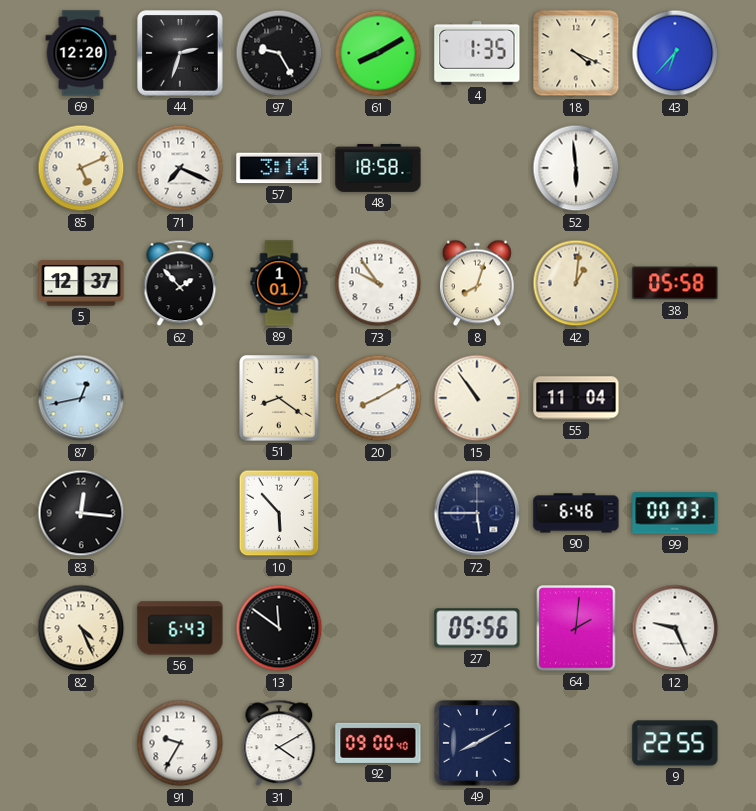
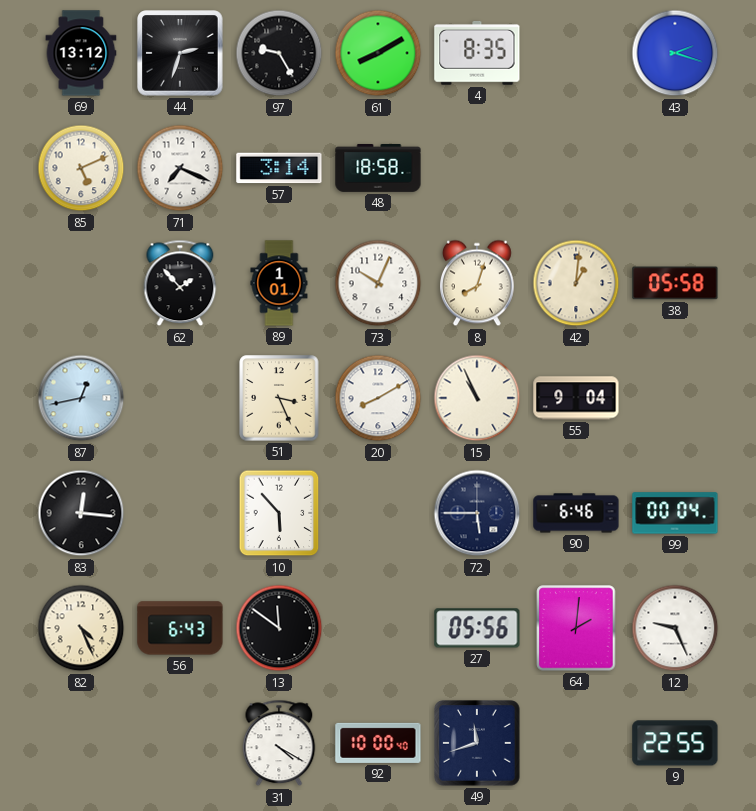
69: 12:20 -> 13:12 (81, 53)
4: 1:35 -> 8:35 (477, 53)
18: 4:19 -> none (576, 53)
43: 6:37 -> 2:18 (675, 53)
52: 5:59 -> none (576, 168)
5: 12:37 -> none (81, 283)
73: 9:54 -> 10:04 (378, 283)
51: 8:21 -> 3:26 (279, 398)
15: 10:54 -> 10:56 (477, 398)
55: 11:04 -> 9:04 (576, 398)
99: 00:03 -> 00:04 (675, 513)
91: 9:35 -> none (180, 743)
31: 4:10 -> 4:20 (279, 743)
92: 09:00 -> 10:00 (378, 743)
49: 8:10 -> 11:42 (477, 743)
